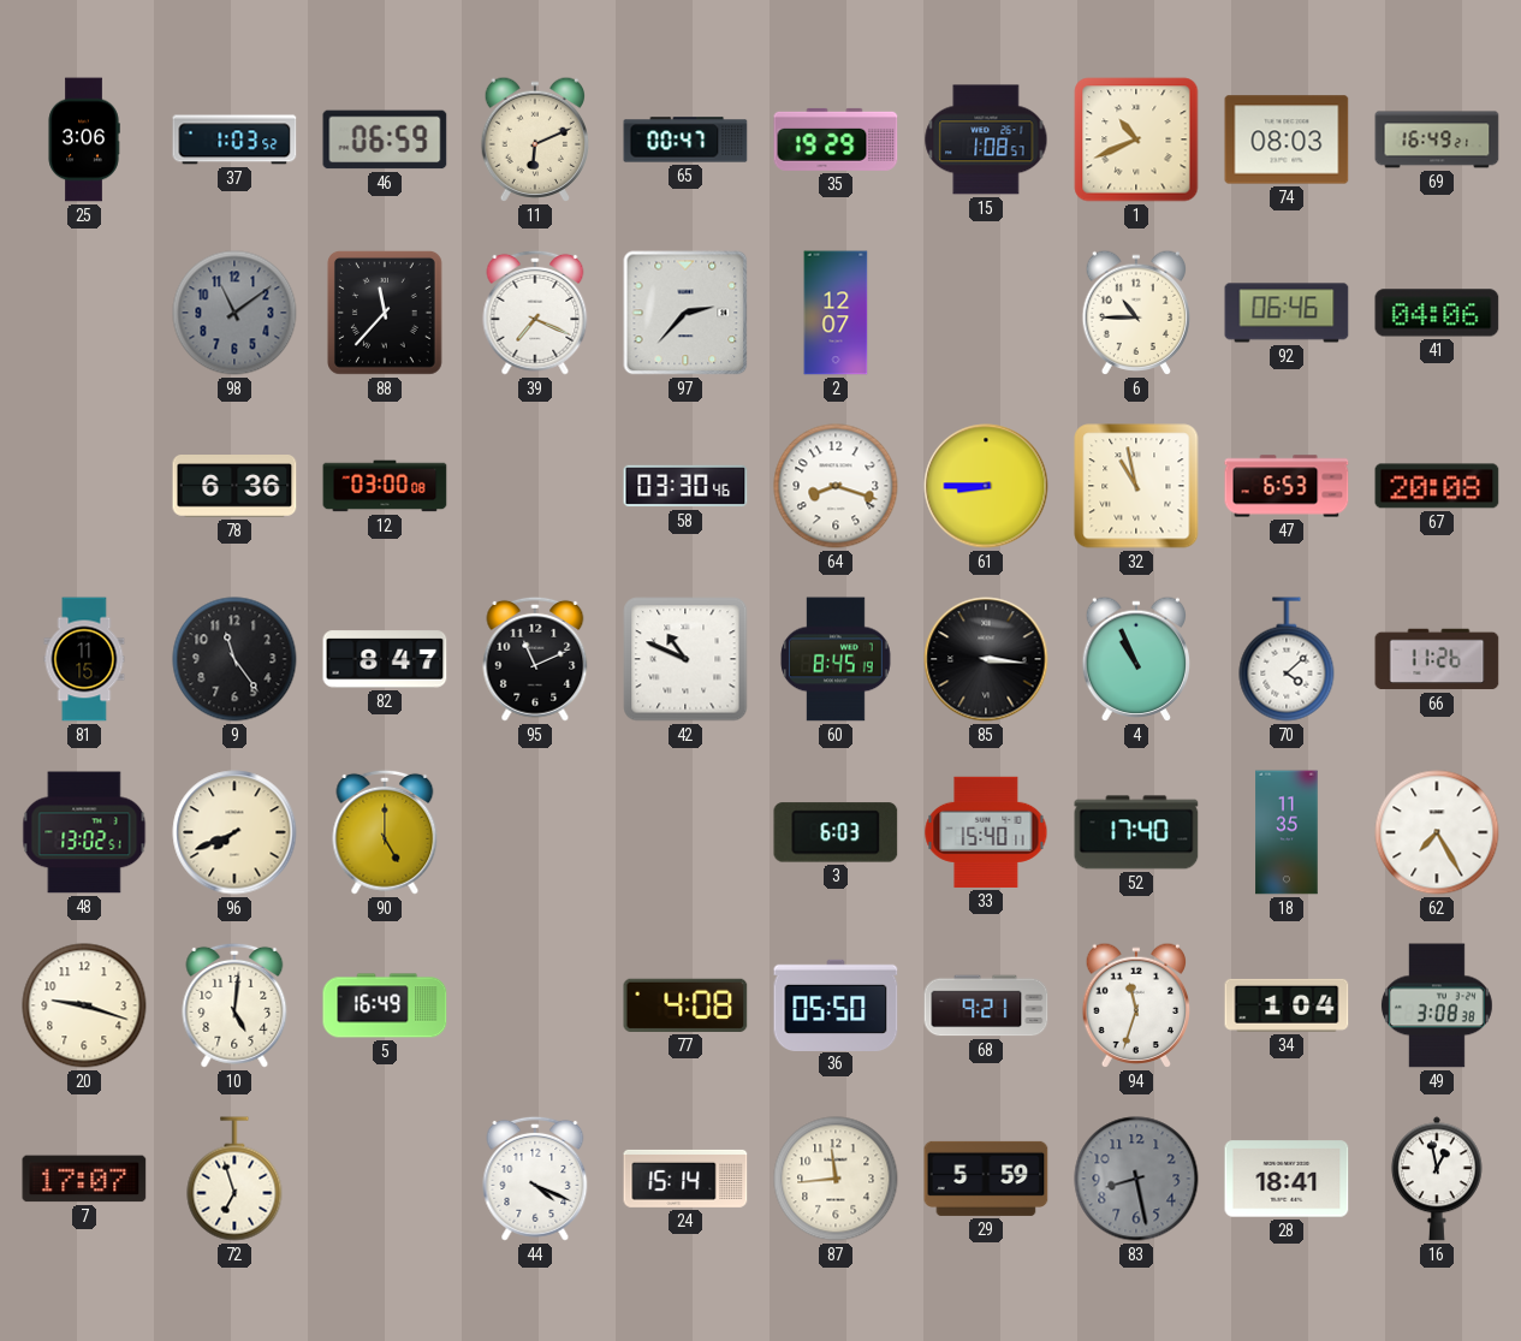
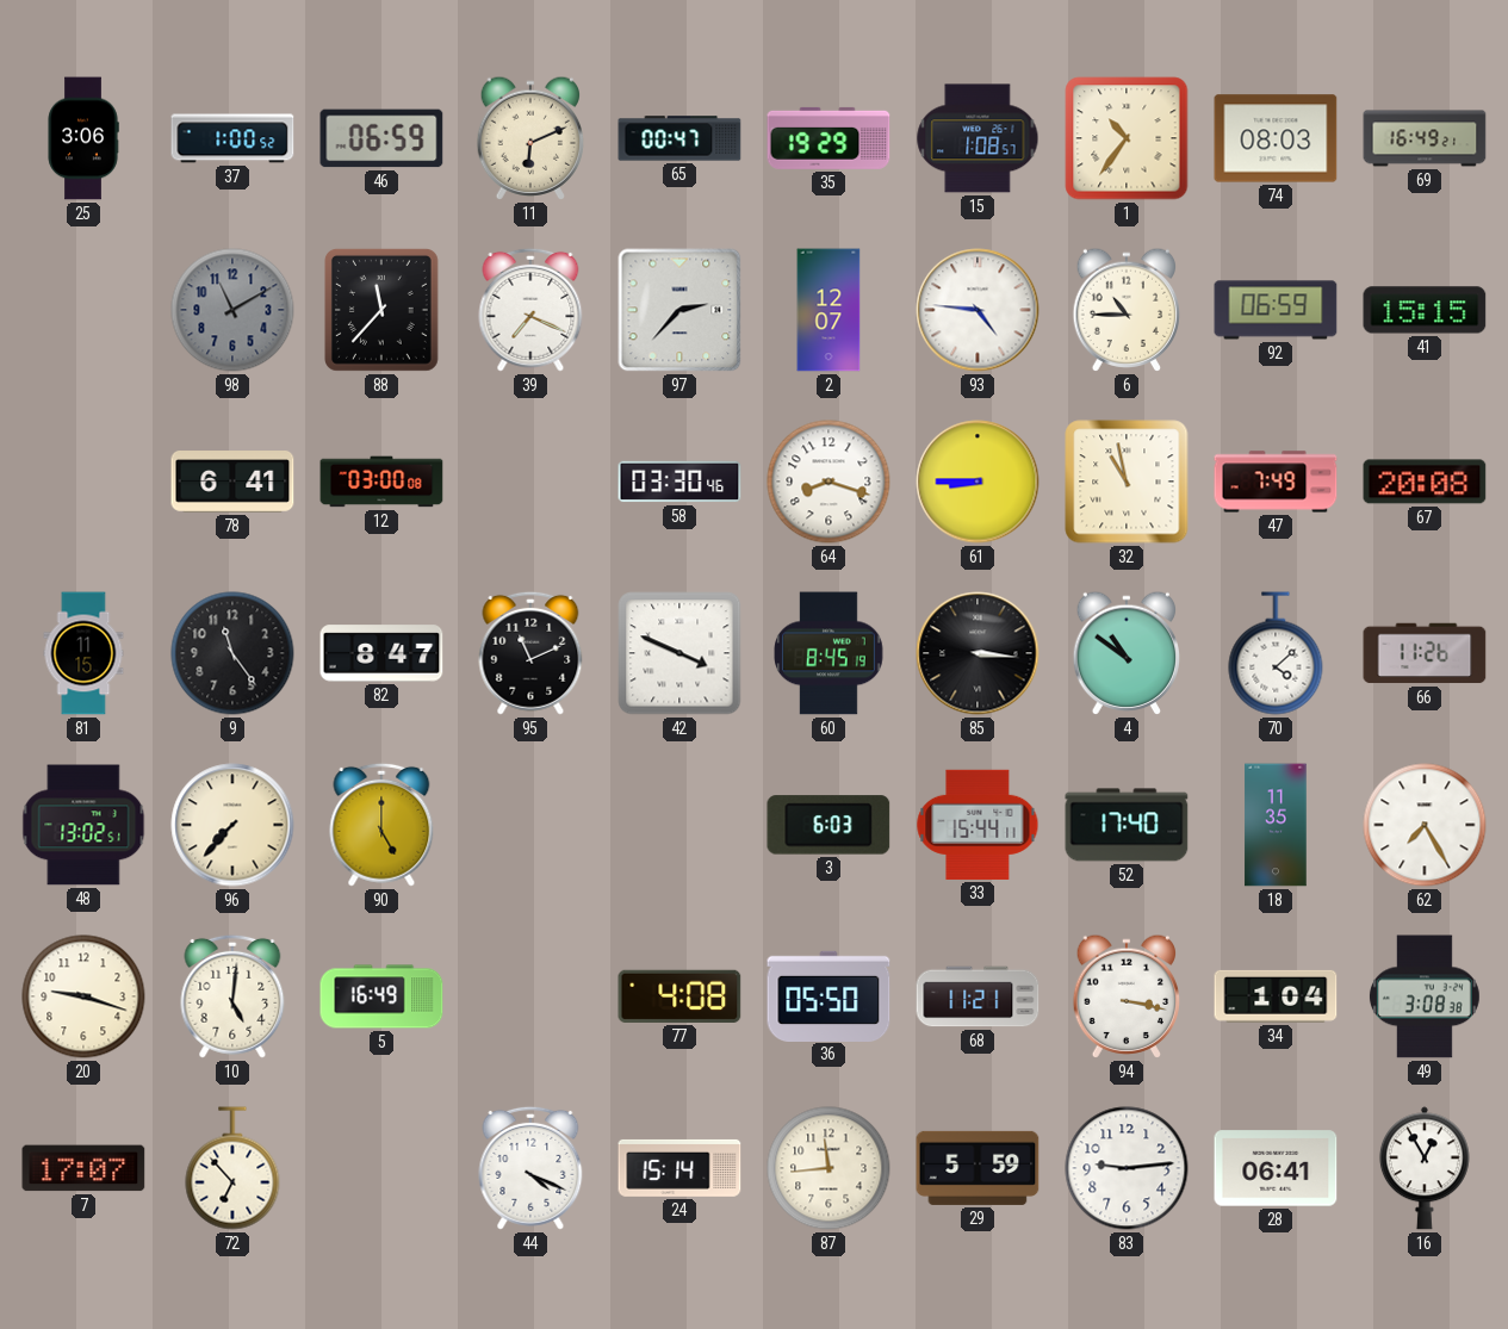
37: 1:03 -> 1:00 (232, 138)
1: 10:41 -> 10:36 (1127, 138)
98: 11:09 -> 11:10 (232, 310)
93: none -> 4:46 (978, 310)
92: 06:46 -> 06:59 (1276, 310)
41: 04:06 -> 15:15 (1425, 310)
78: 6:36 -> 6:41 (232, 482)
47: 6:53 -> 7:49 (1276, 482)
42: 10:49 -> 3:49 (679, 653)
4: 10:56 -> 10:51 (1127, 653)
96: 7:41 -> 7:37 (232, 825)
33: 15:40 -> 15:44 (978, 825)
68: 9:21 -> 11:21 (978, 996)
94: 11:33 -> 3:17 (1127, 996)
72: 6:57 -> 6:53 (232, 1168)
83: 8:28 -> 9:14 (1127, 1168)
83 dial: grey -> white (1127, 1168)
28: 18:41 -> 06:41 (1276, 1168)
16: 12:58 -> 12:55 (1425, 1168)
